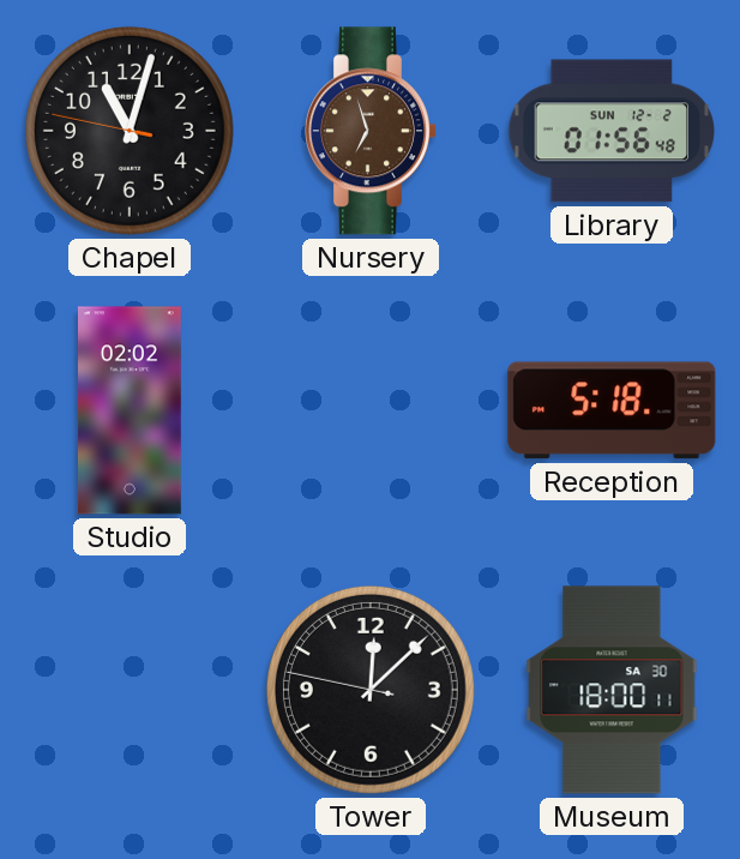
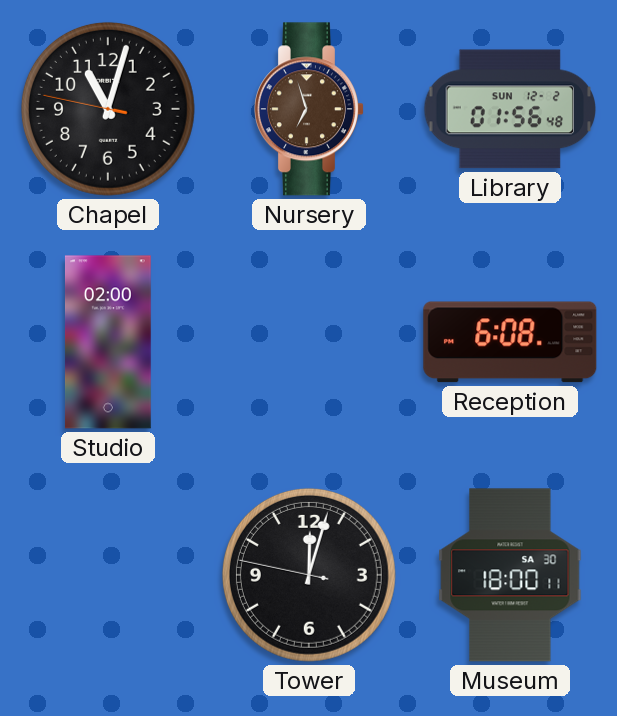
Studio: 02:02 -> 02:00 (108, 342)
Reception: 5:18 -> 6:08 (510, 342)
Tower: 12:07 -> 12:02 (309, 575)
